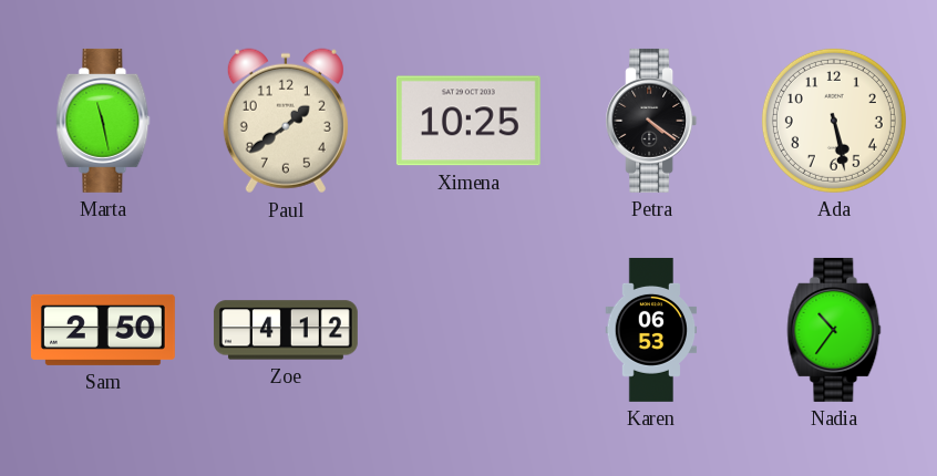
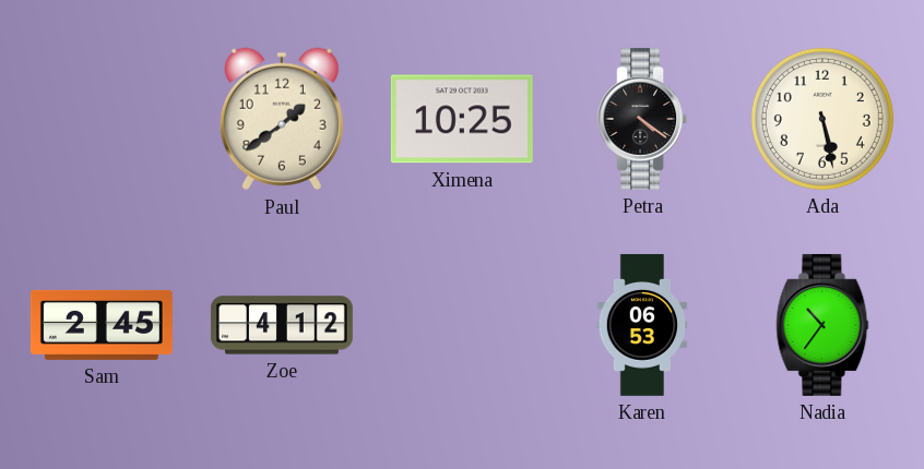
Marta: 11:28 -> none (103, 121)
Sam: 2:50 -> 2:45 (102, 325)
